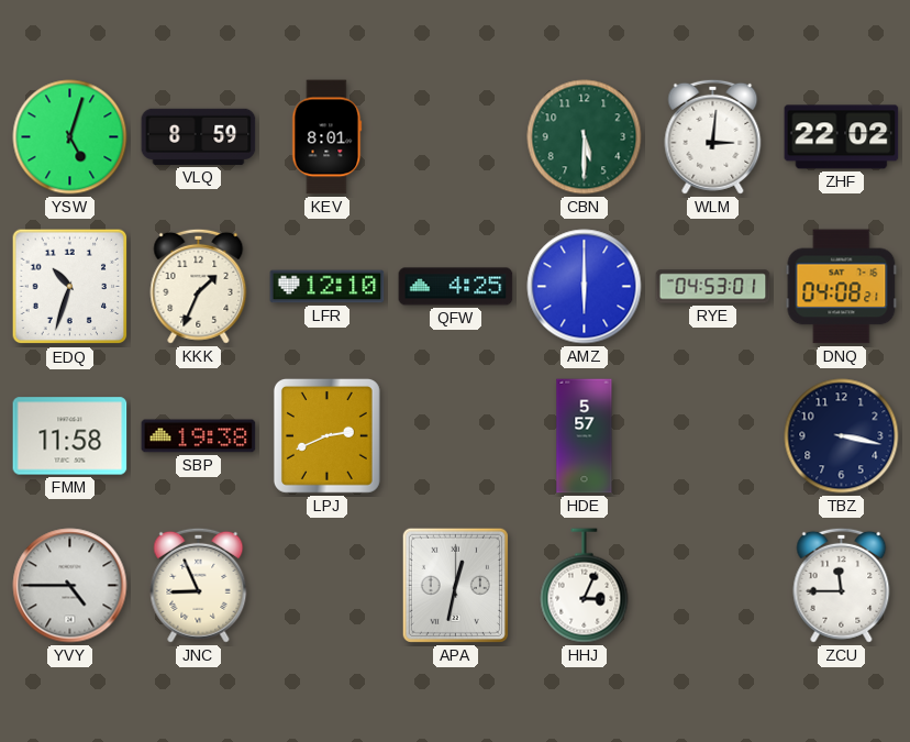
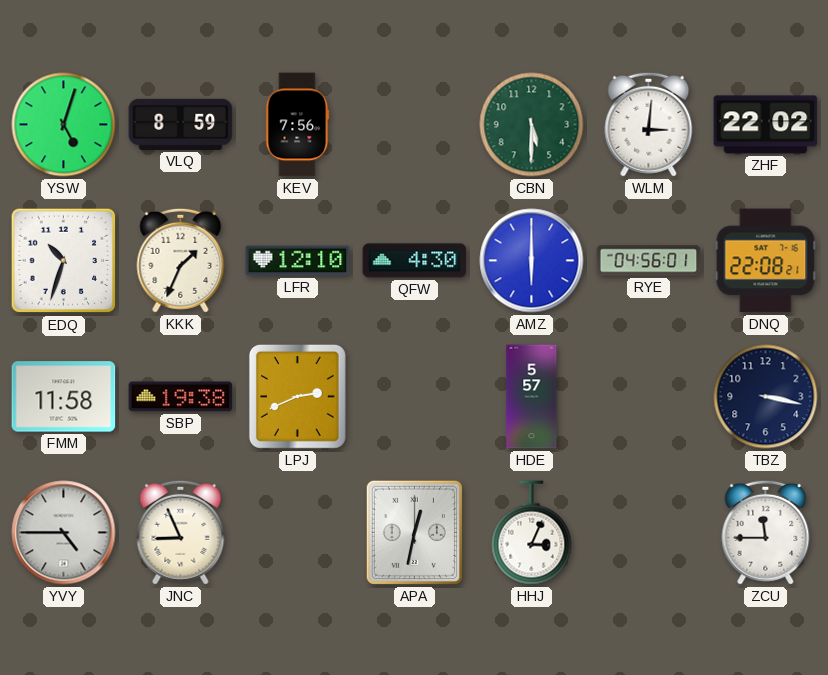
KEV: 8:01 -> 7:56 (298, 125)
QFW: 4:25 -> 4:30 (415, 261)
RYE: 04:53 -> 04:56 (649, 261)
DNQ: 04:08 -> 22:08 (766, 261)
